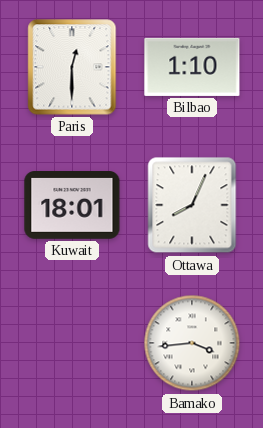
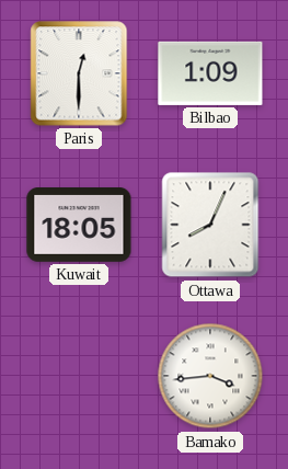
Bilbao: 1:10 -> 1:09 (210, 73)
Kuwait: 18:01 -> 18:05 (79, 226)
